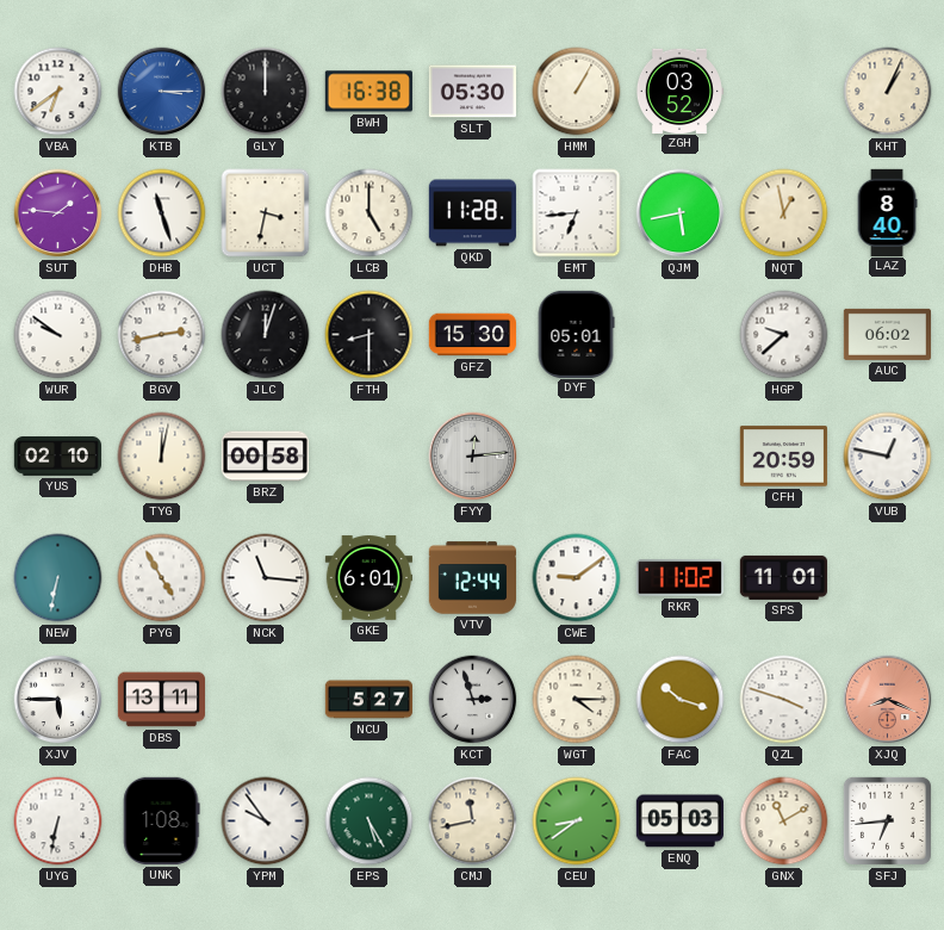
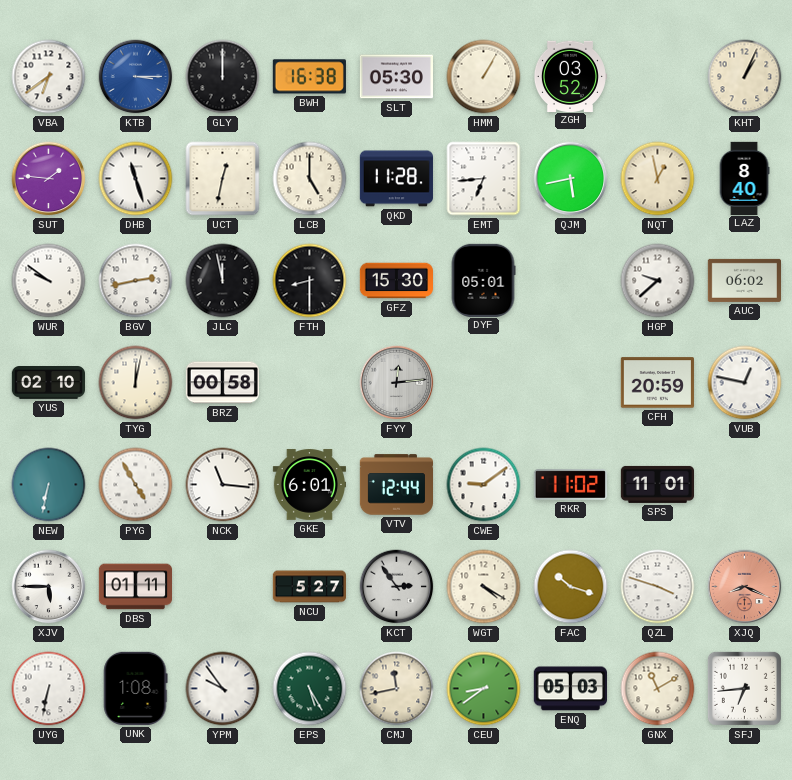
UCT: 3:32 -> 12:32 (223, 179)
JLC: 12:03 -> 11:58 (223, 281)
DBS: 13:11 -> 01:11 (135, 587)
KCT: 2:57 -> 2:54 (397, 587)
WGT: 4:15 -> 4:20 (484, 587)
